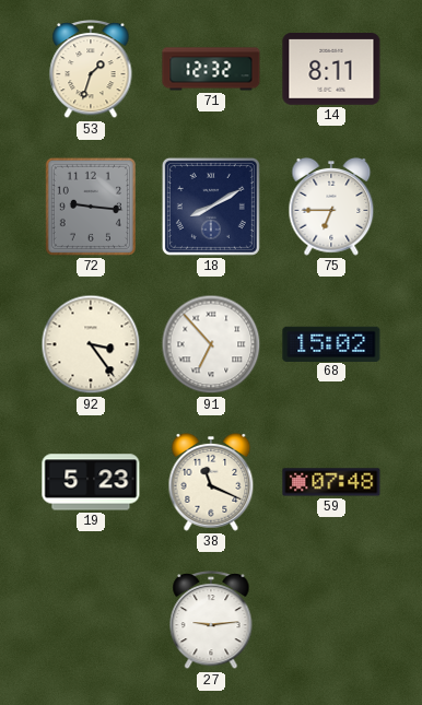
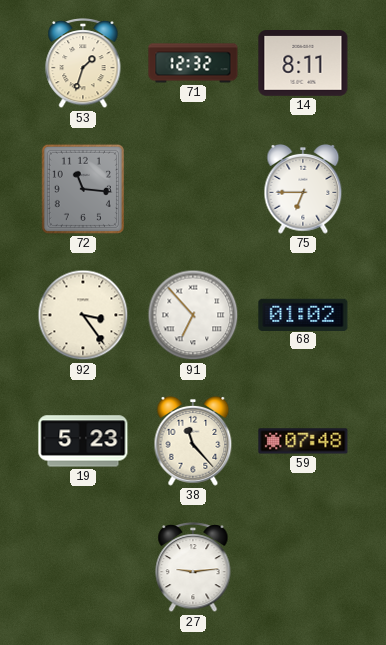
72: 9:16 -> 11:16 (83, 189)
18: 8:10 -> none (211, 207)
68: 15:02 -> 01:02 (303, 314)
38: 11:19 -> 11:23 (193, 441)
